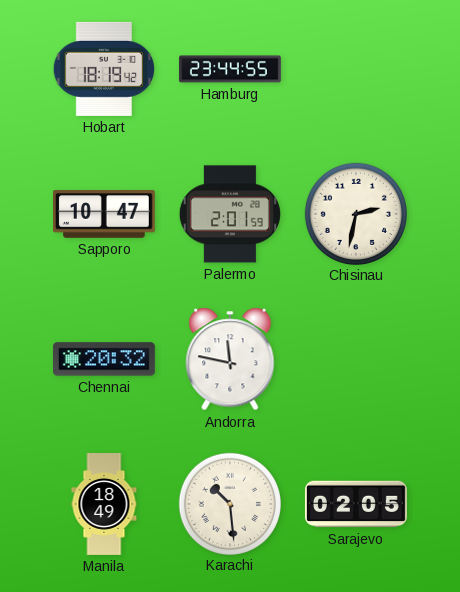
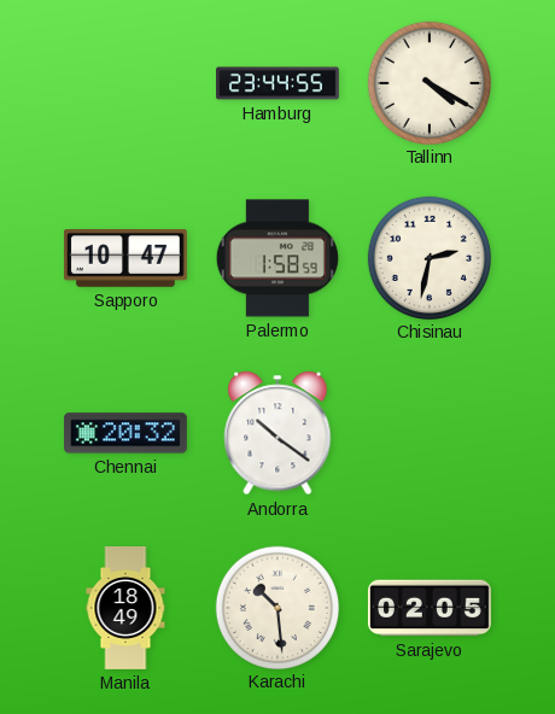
Hobart: 18:19 -> none (104, 69)
Tallinn: none -> 4:20 (428, 82)
Palermo: 2:01 -> 1:58 (277, 258)
Andorra: 11:47 -> 10:21 (277, 433)
